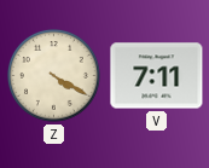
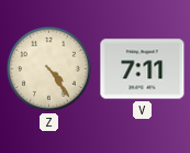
Z: 4:20 -> 4:24 (49, 69)
